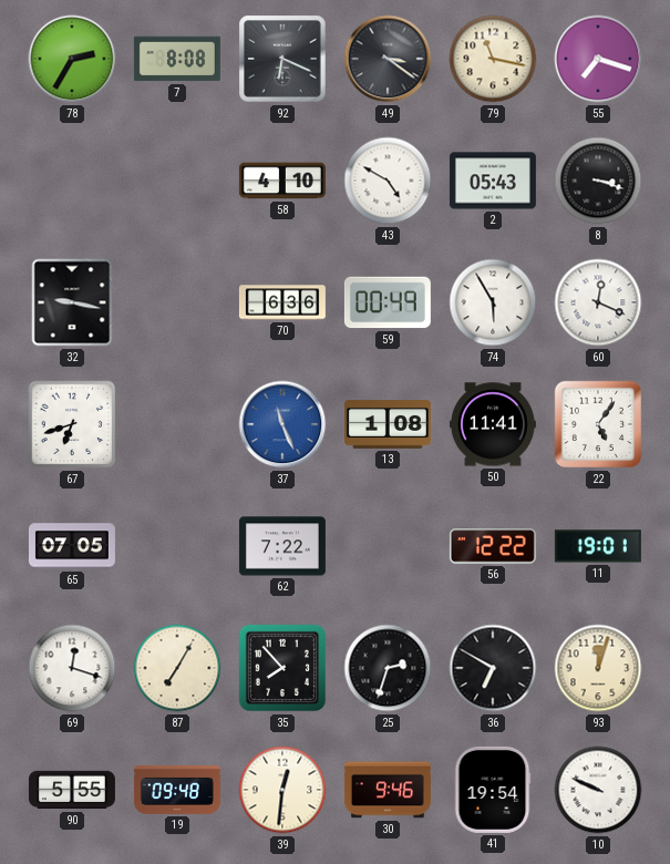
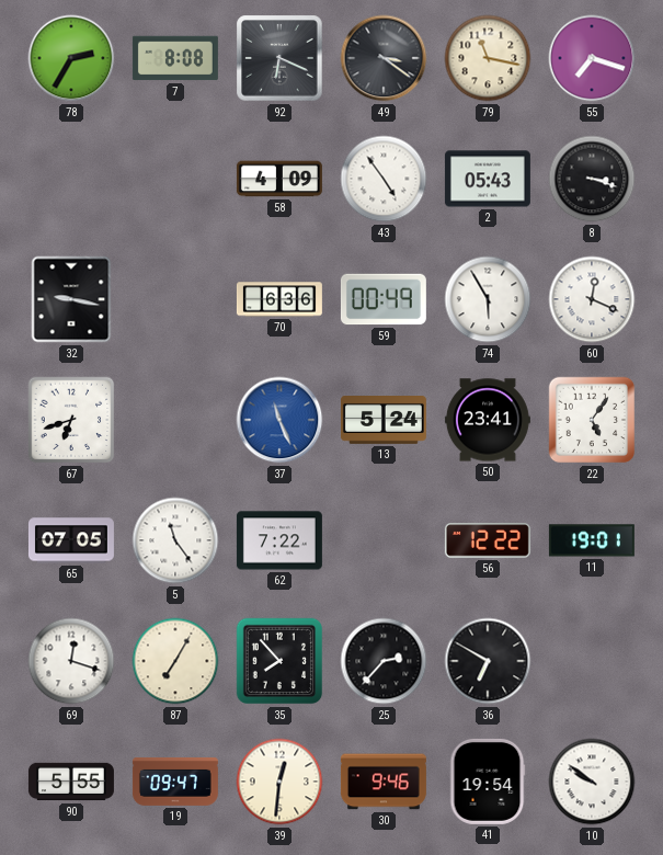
58: 4:10 -> 4:09 (279, 179)
43: 4:50 -> 4:54 (384, 179)
13: 1:08 -> 5:24 (384, 421)
50: 11:41 -> 23:41 (488, 420)
5: none -> 11:24 (175, 540)
25: 2:33 -> 2:37 (384, 661)
93: 12:03 -> none (598, 668)
19: 09:48 -> 09:47 (175, 782)
10: 9:49 -> 9:51 (592, 782)
